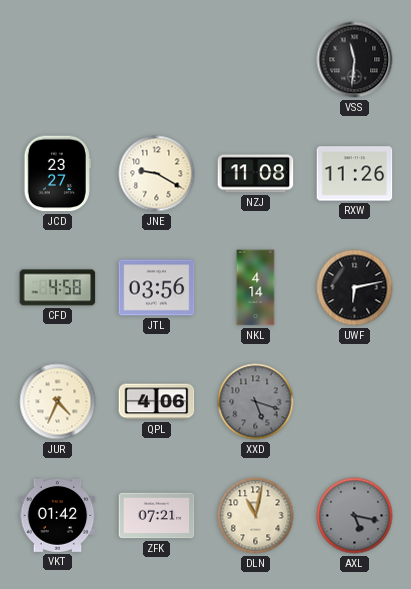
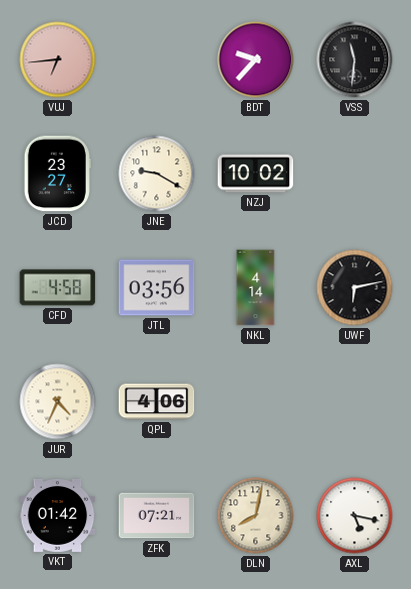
VUJ: none -> 6:44 (58, 60)
BDT: none -> 9:37 (256, 60)
NZJ: 11:08 -> 10:02 (256, 174)
RXW: 11:26 -> none (355, 174)
XXD: 5:18 -> none (256, 402)
DLN: 11:02 -> 8:02 (256, 516)
AXL dial: grey -> white (355, 516)
